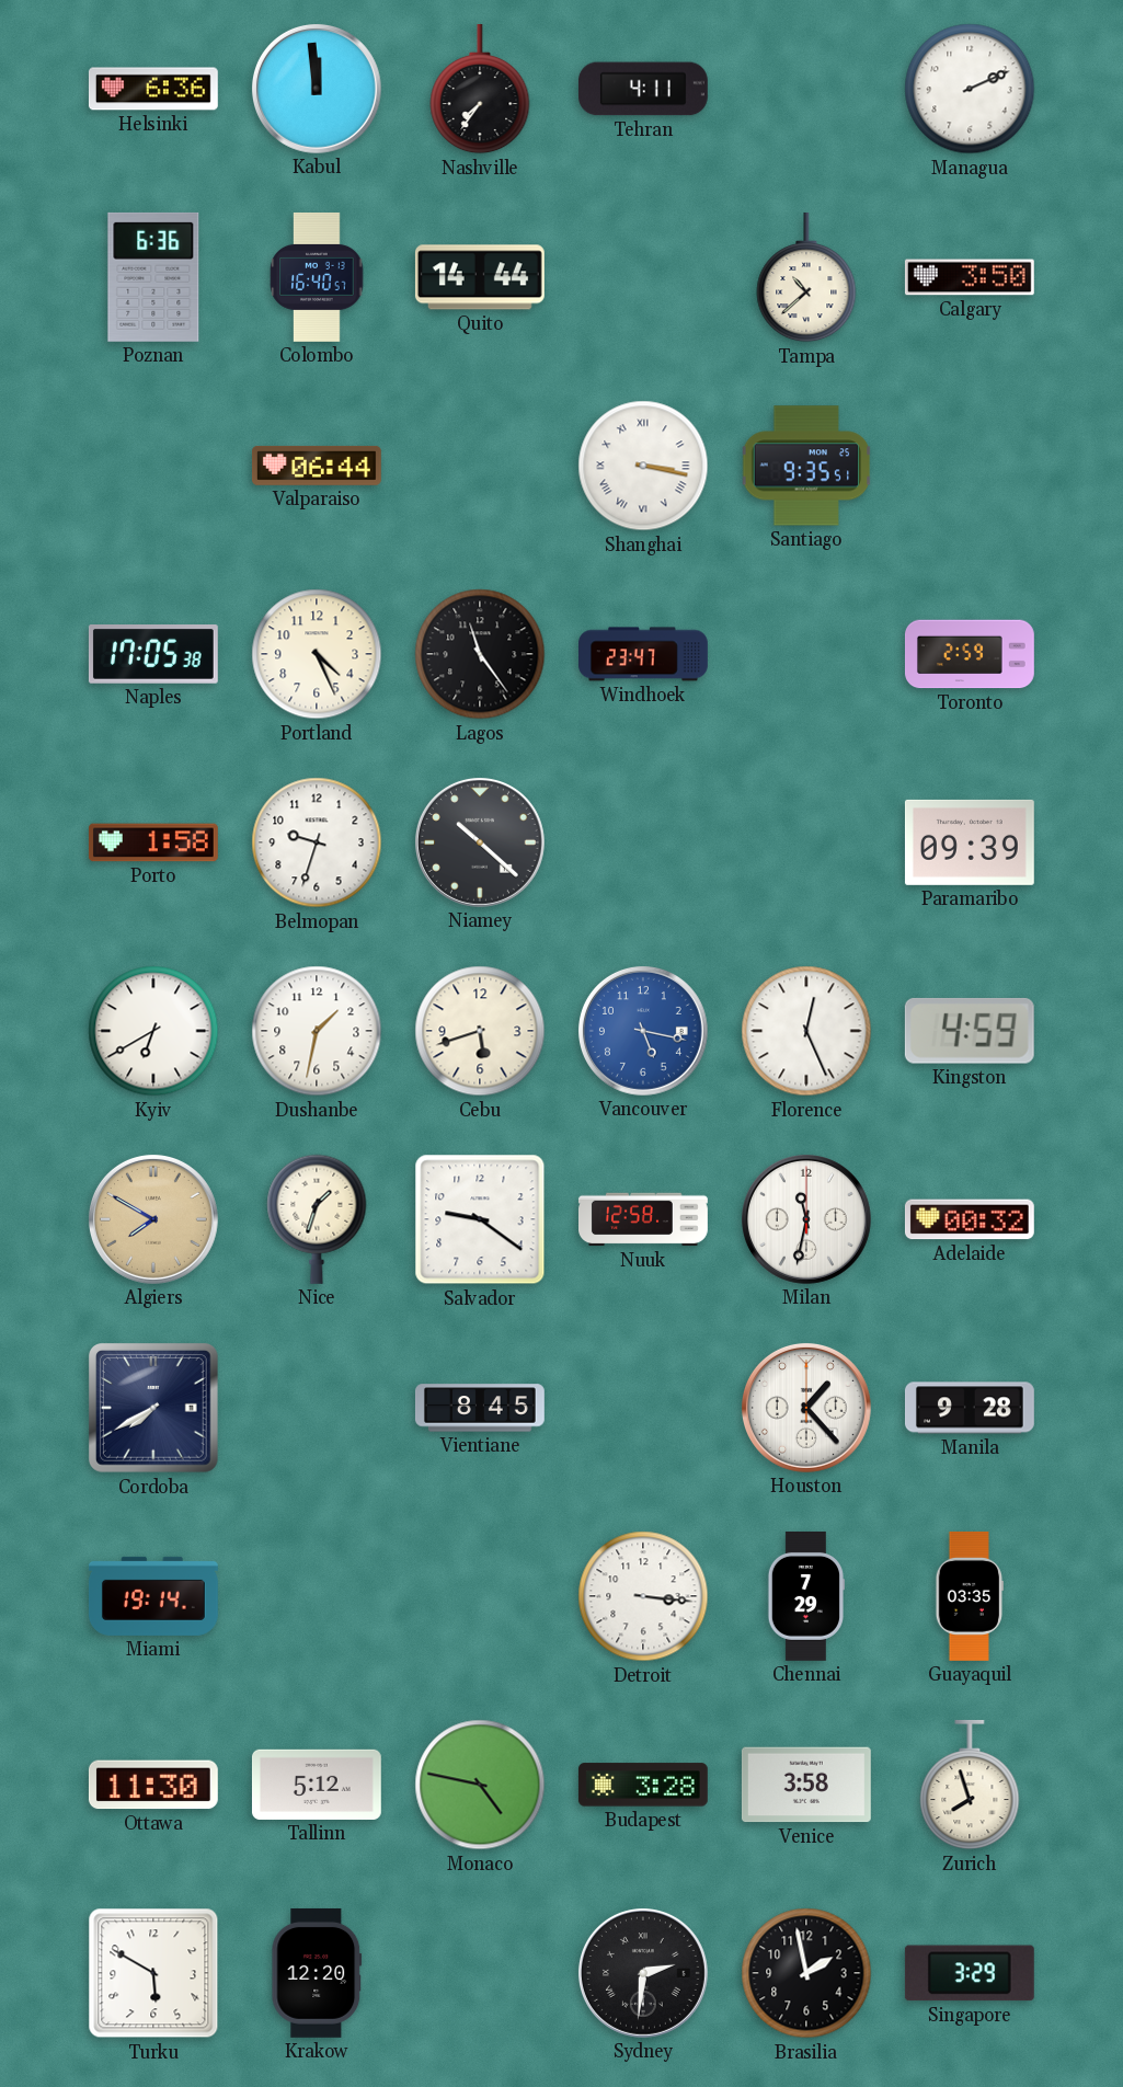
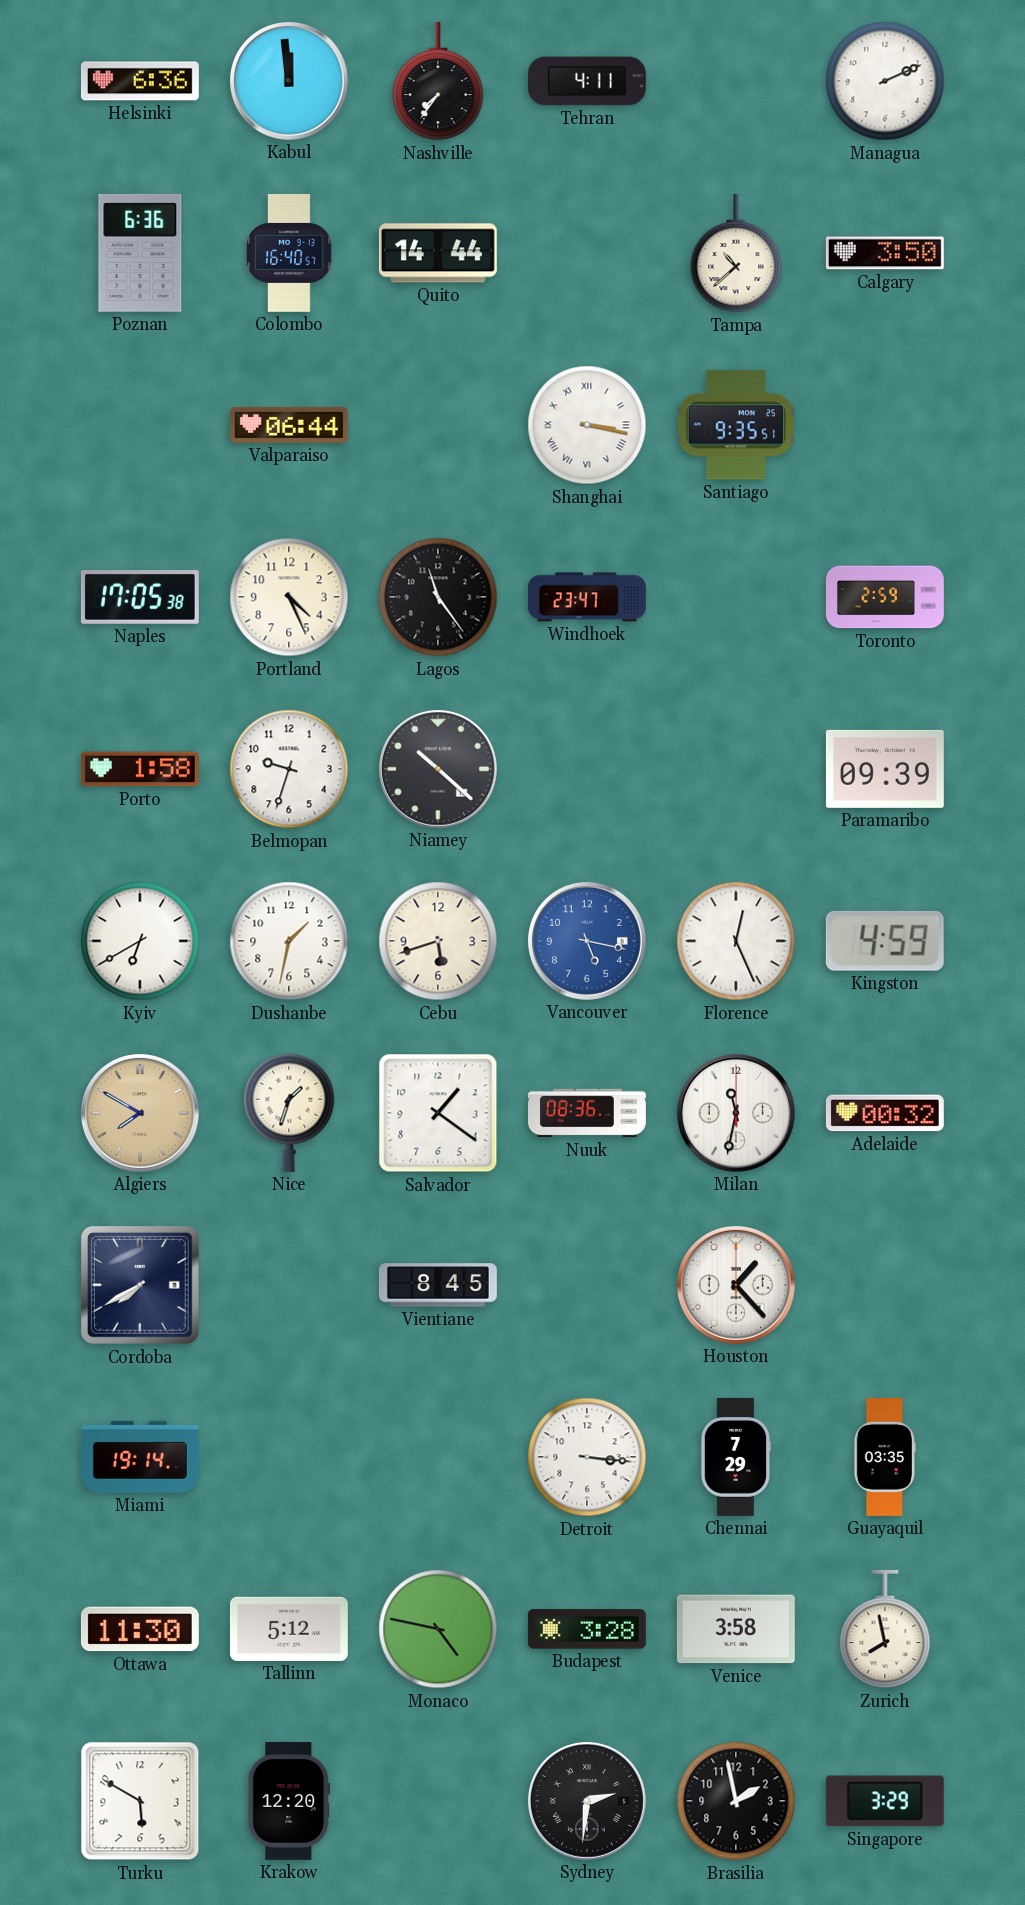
Salvador: 9:21 -> 1:21 (438, 1113)
Nuuk: 12:58 -> 08:36 (588, 1113)
Manila: 9:28 -> none (970, 1408)
Zurich: 7:57 -> 7:58 (885, 1629)
